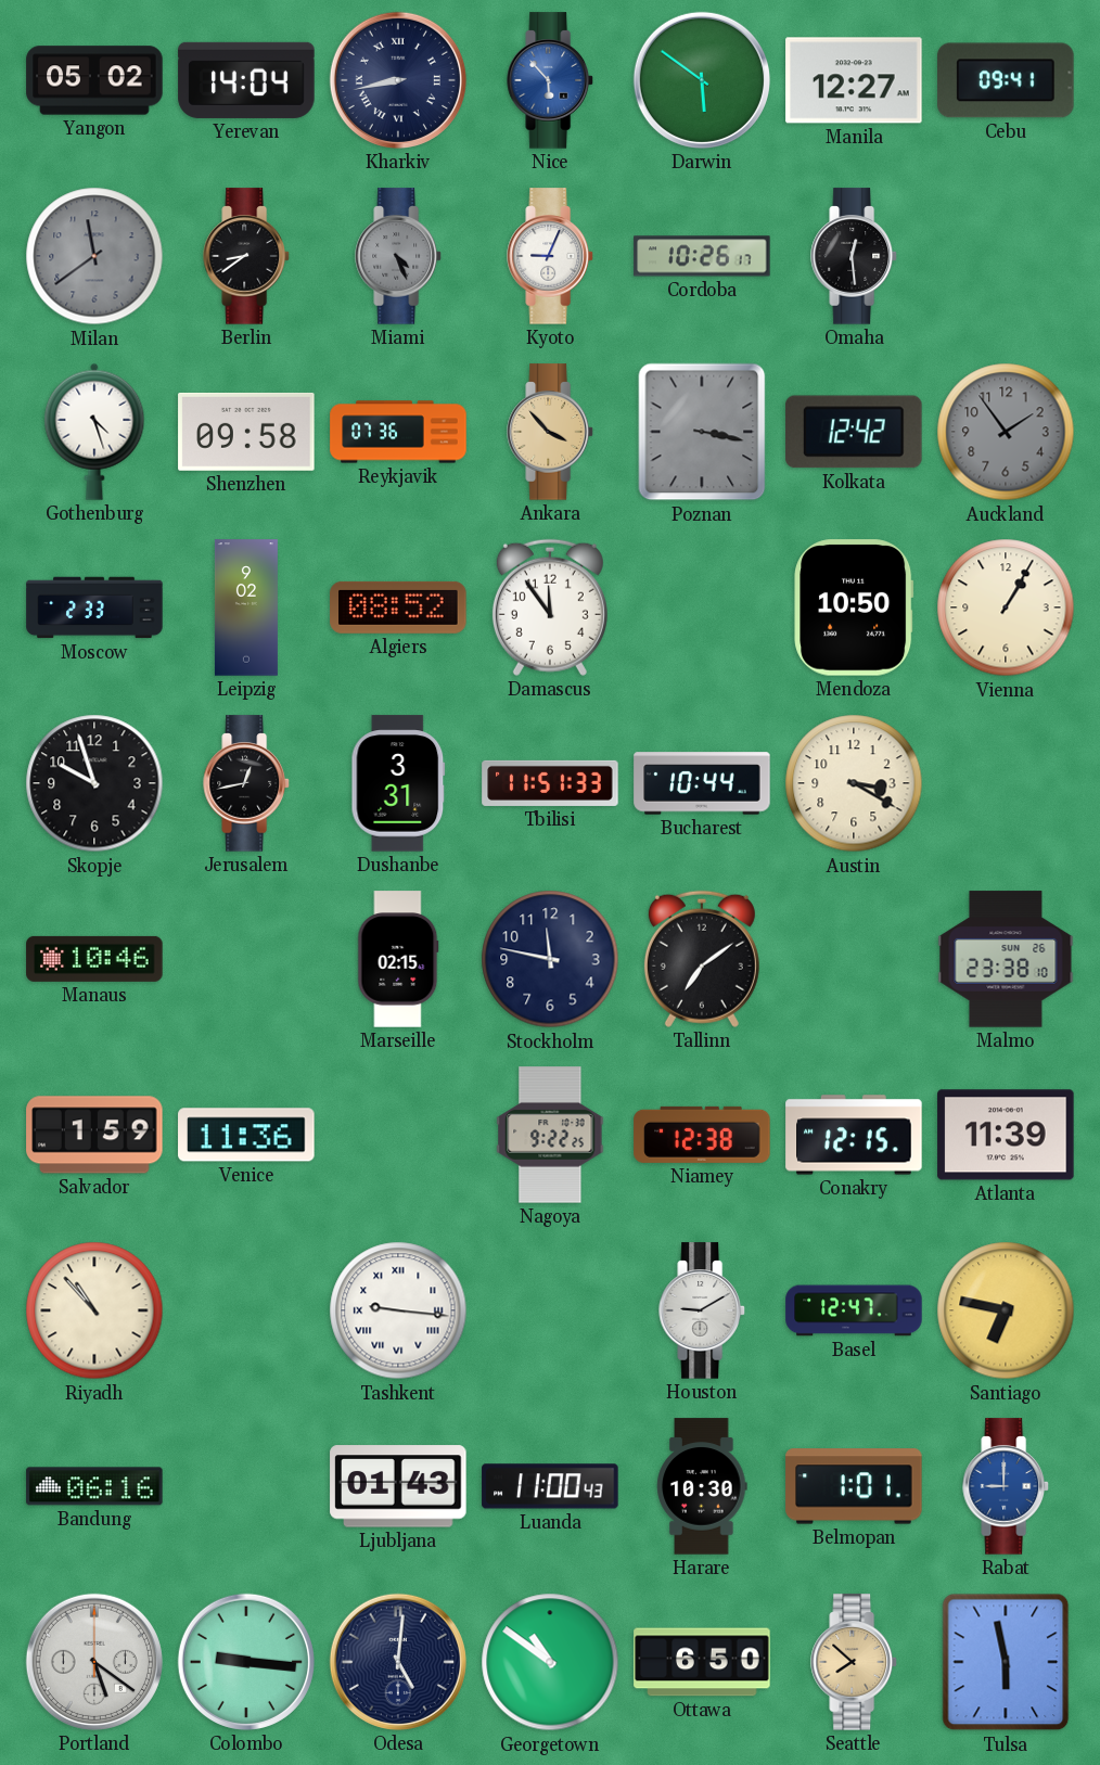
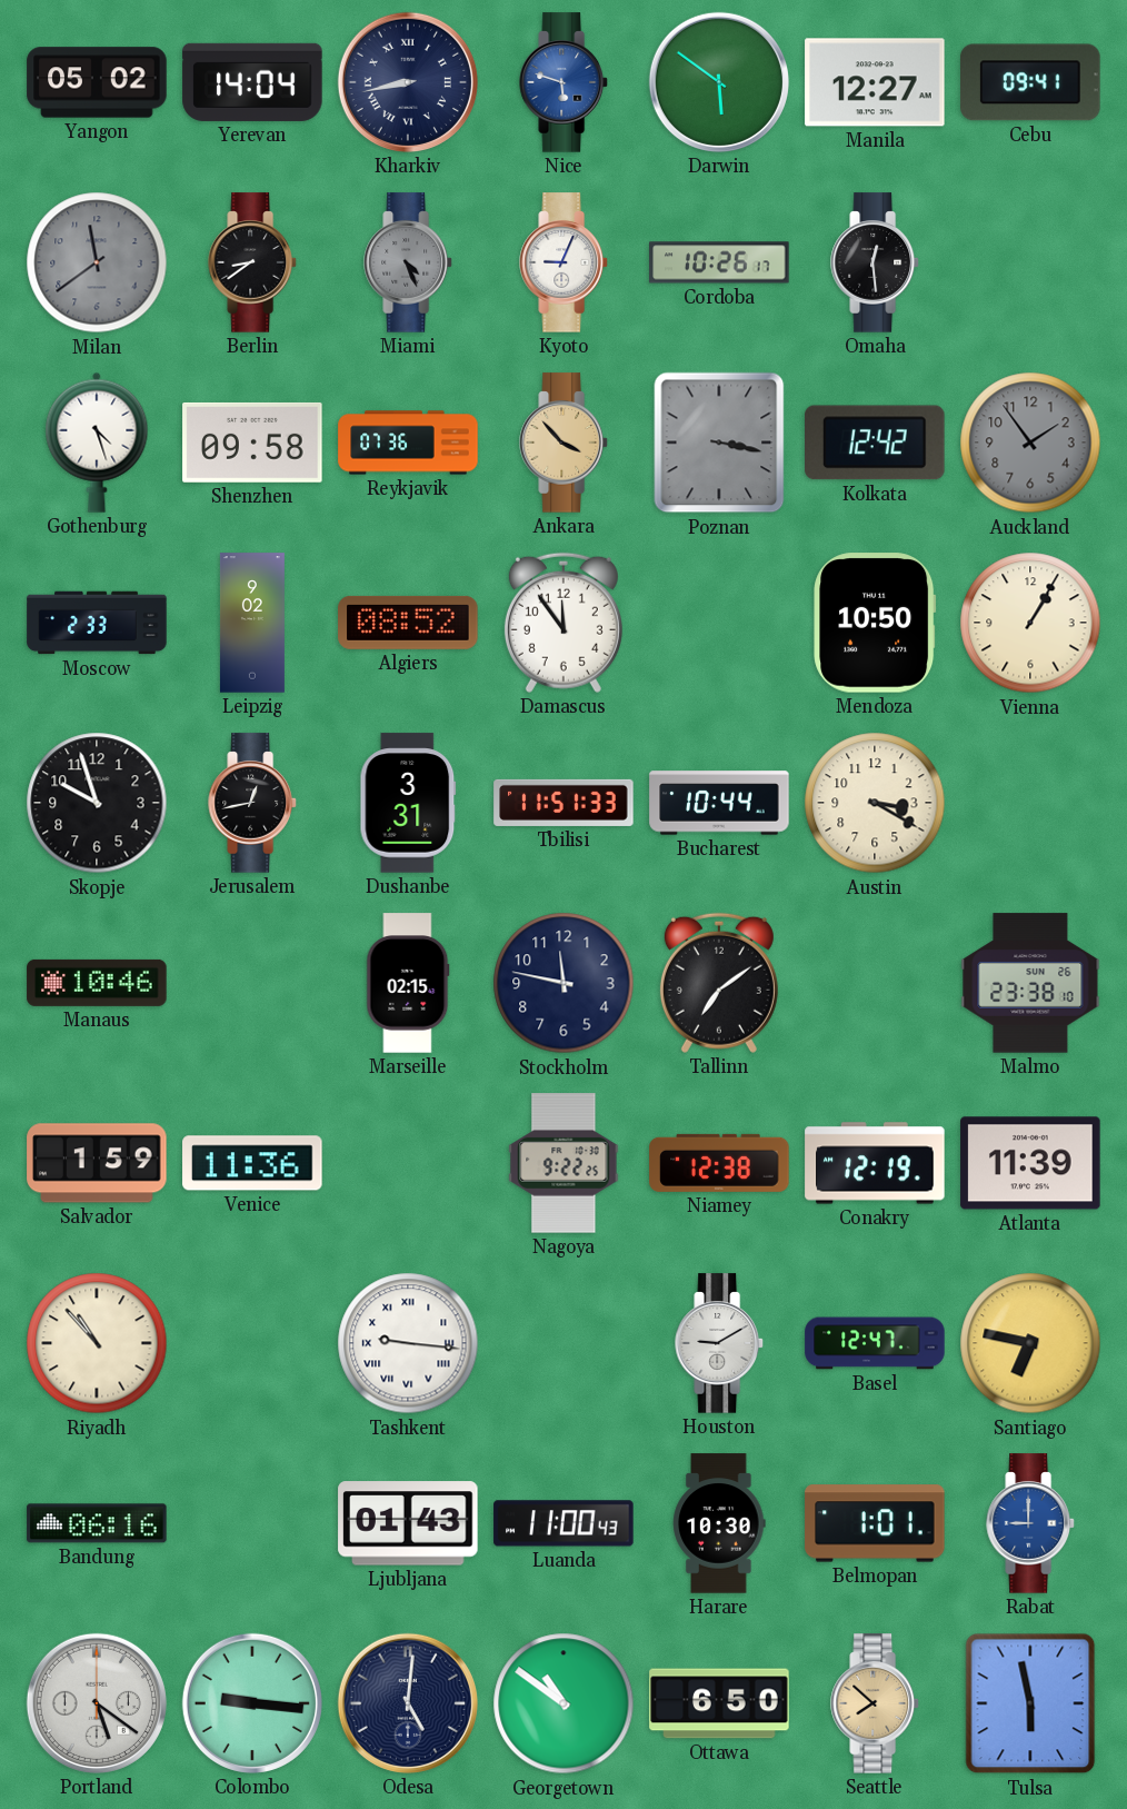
Nice: 5:53 -> 5:48 (563, 82)
Conakry: 12:15 -> 12:19 (875, 1163)
